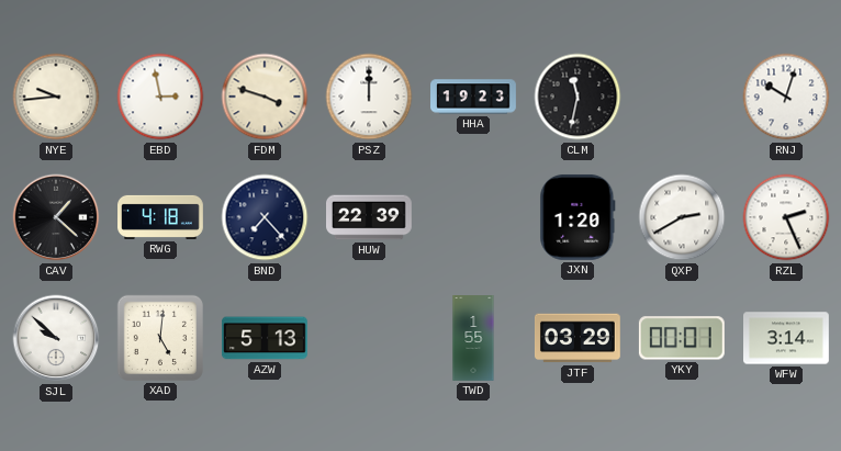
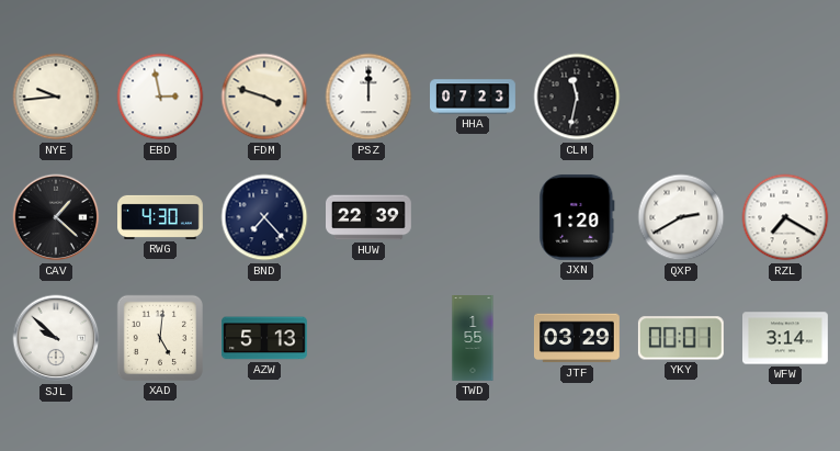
HHA: 19:23 -> 07:23 (474, 97)
RNJ: 10:03 -> none (786, 97)
RWG: 4:18 -> 4:30 (161, 217)
RZL: 2:26 -> 7:20 (785, 217)
